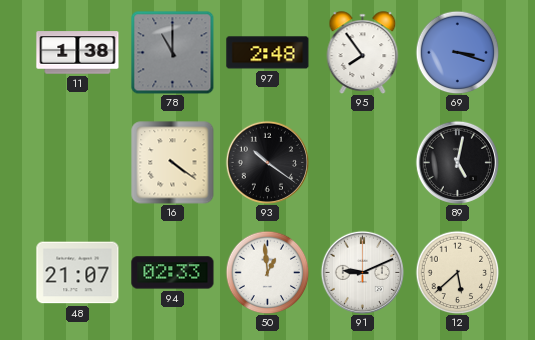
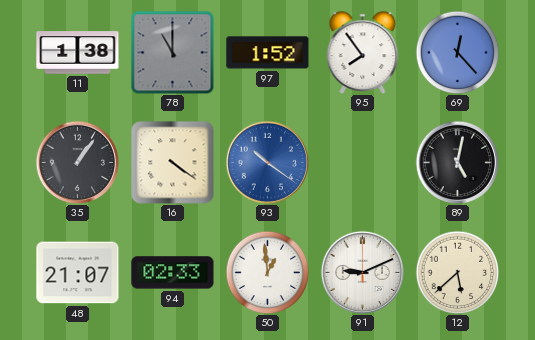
97: 2:48 -> 1:52 (268, 53)
69: 3:18 -> 12:23 (457, 52)
35: none -> 1:06 (77, 162)
93 dial: black -> blue (267, 162)
